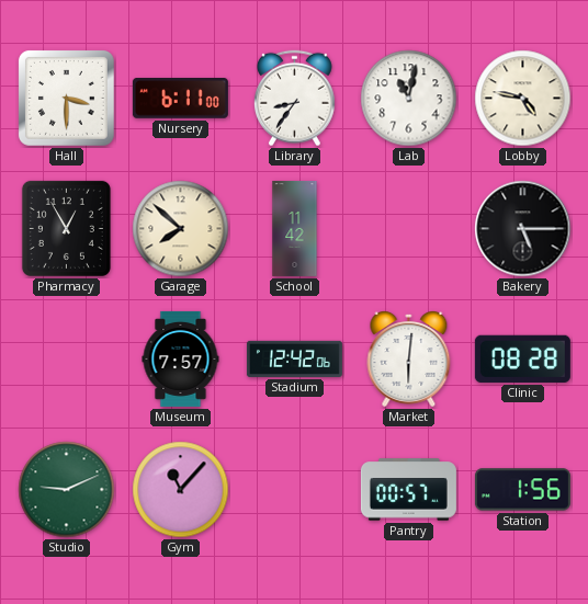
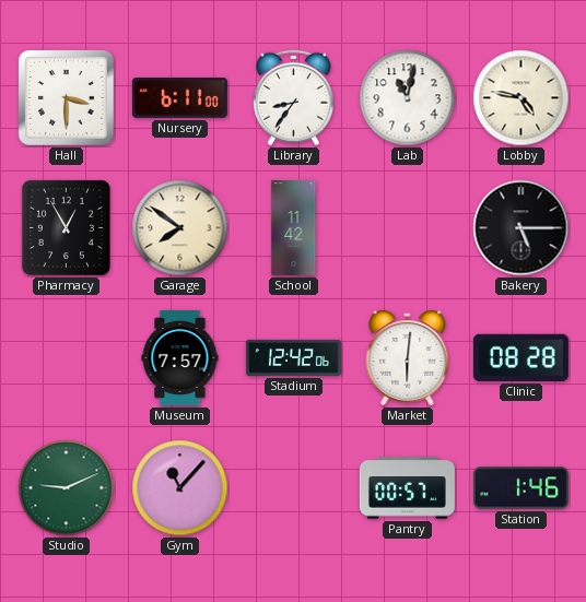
Garage: 7:52 -> 7:51 (180, 228)
Station: 1:56 -> 1:46 (520, 488)
